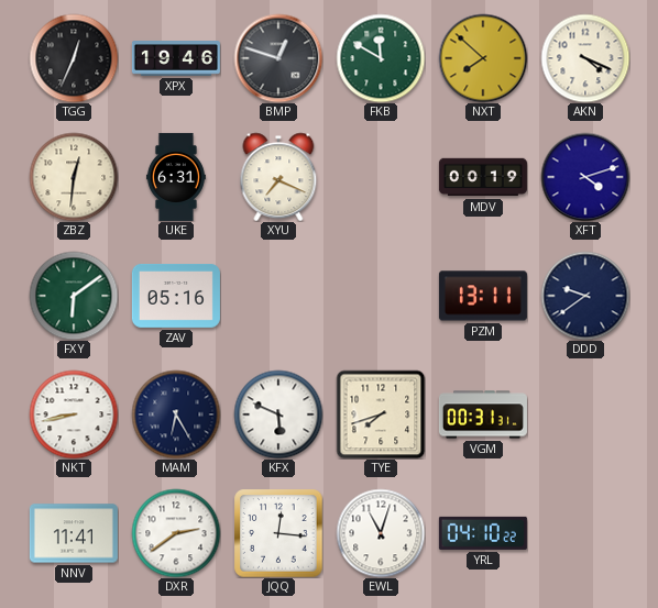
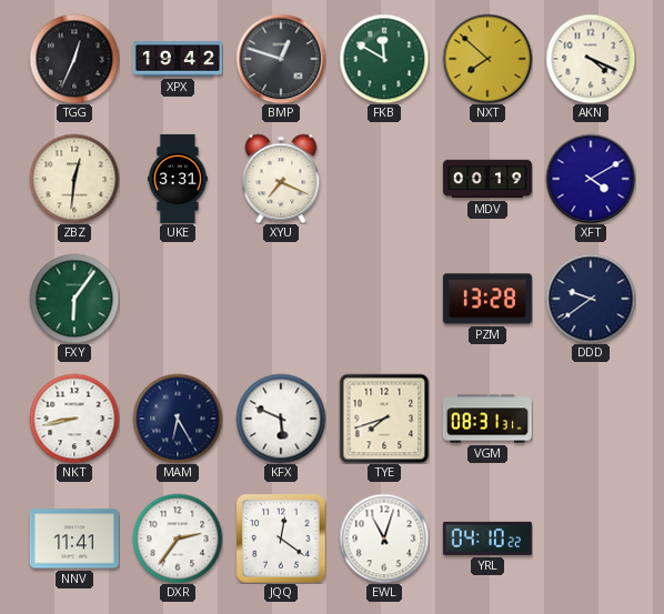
XPX: 19:46 -> 19:42 (178, 60)
UKE: 6:31 -> 3:31 (178, 179)
XFT: 4:12 -> 4:10 (591, 179)
FXY: 6:09 -> 6:06 (74, 299)
ZAV: 05:16 -> none (176, 297)
PZM: 13:11 -> 13:28 (487, 299)
VGM: 00:31 -> 08:31 (487, 419)
DXR: 2:39 -> 2:36 (178, 538)
JQQ: 12:16 -> 12:21 (281, 538)
